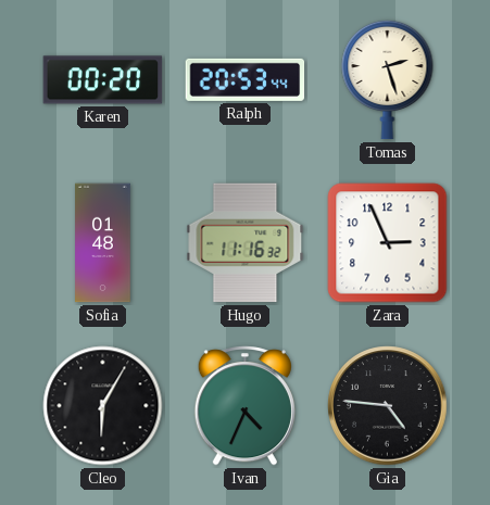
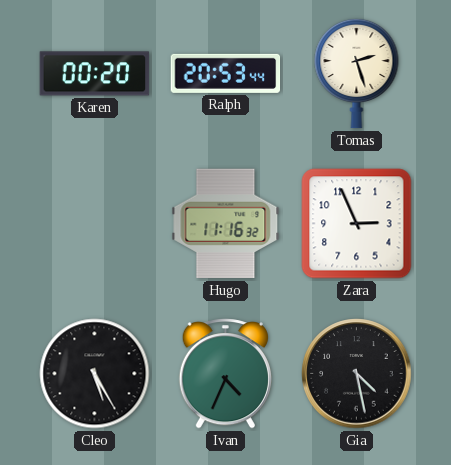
Sofia: 01:48 -> none (103, 243)
Cleo: 6:05 -> 5:25 (95, 374)
Gia: 4:46 -> 4:28 (357, 374)
